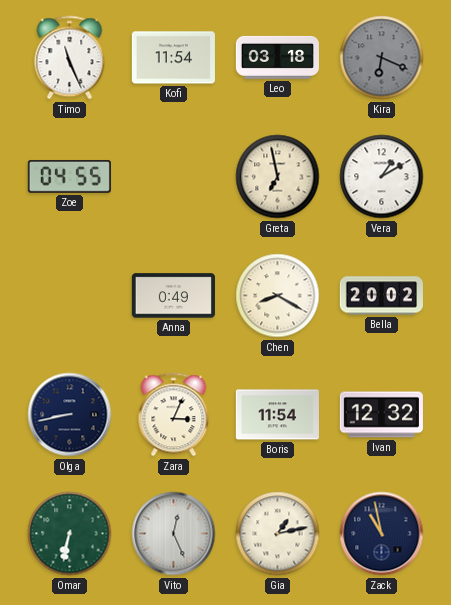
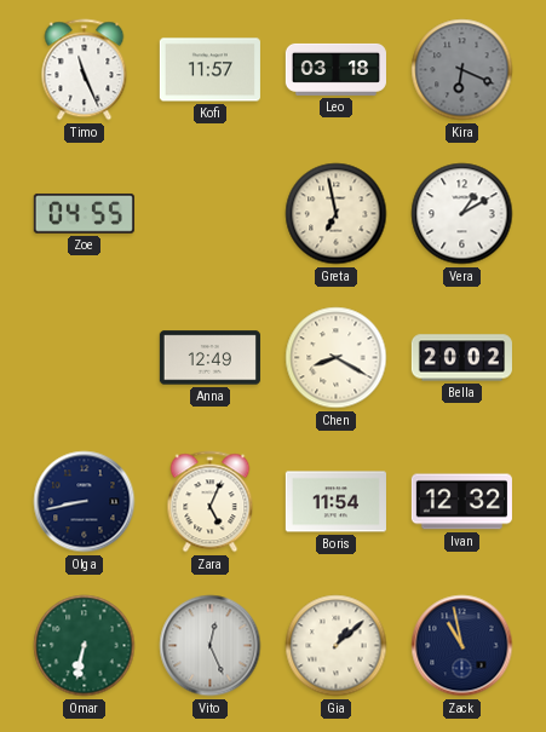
Kofi: 11:54 -> 11:57 (209, 70)
Anna: 0:49 -> 12:49 (209, 358)
Zara: 3:04 -> 5:04 (211, 502)
Gia: 1:13 -> 1:08 (337, 646)
